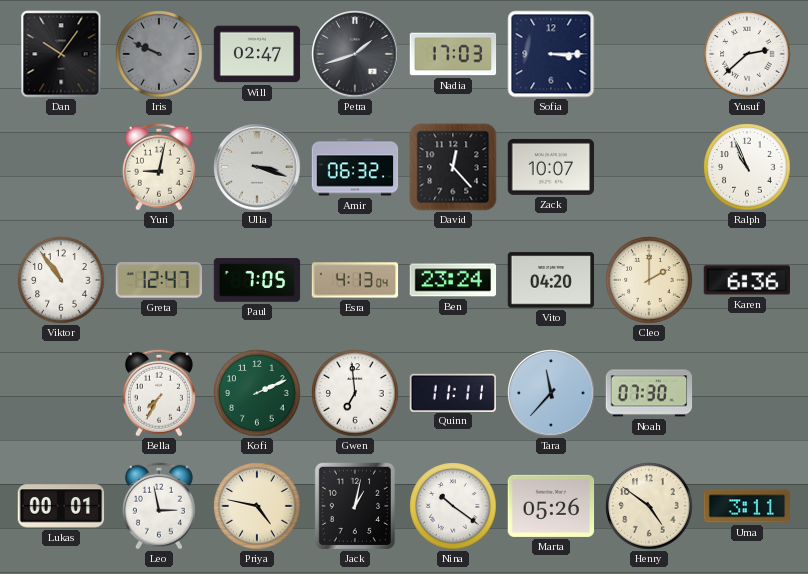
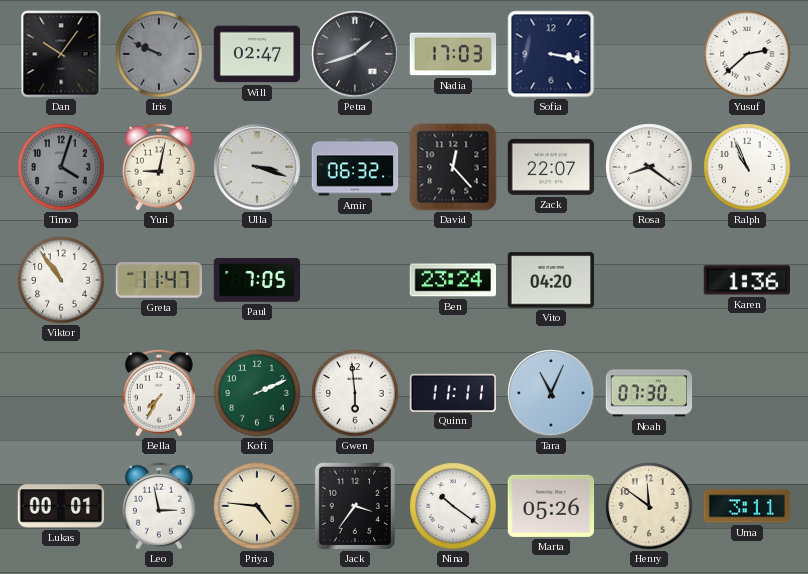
Sofia: 3:15 -> 3:17 (551, 54)
Timo: none -> 4:03 (61, 167)
Zack: 10:07 -> 22:07 (551, 167)
Rosa: none -> 8:21 (649, 167)
Greta: 12:47 -> 11:47 (158, 280)
Esra: 4:13 -> none (355, 280)
Cleo: 2:00 -> none (649, 280)
Karen: 6:36 -> 1:36 (746, 280)
Gwen: 6:59 -> 5:59 (355, 393)
Tara: 11:37 -> 11:04 (551, 393)
Priya: 4:47 -> 4:46 (257, 506)
Jack: 1:02 -> 3:36 (355, 506)
Henry: 4:51 -> 11:51 (649, 506)
